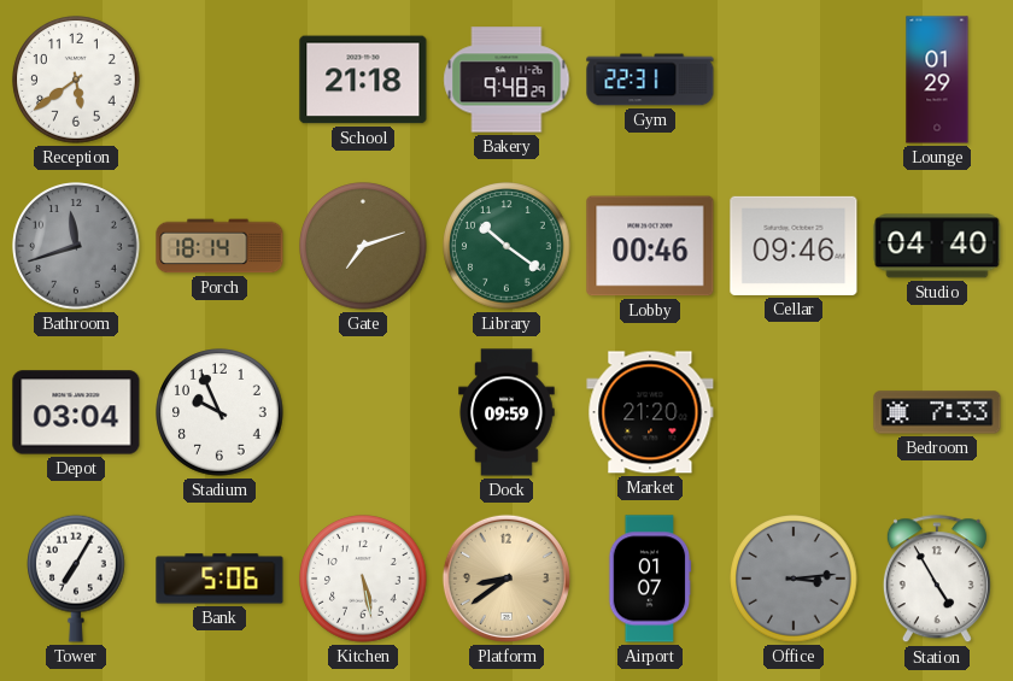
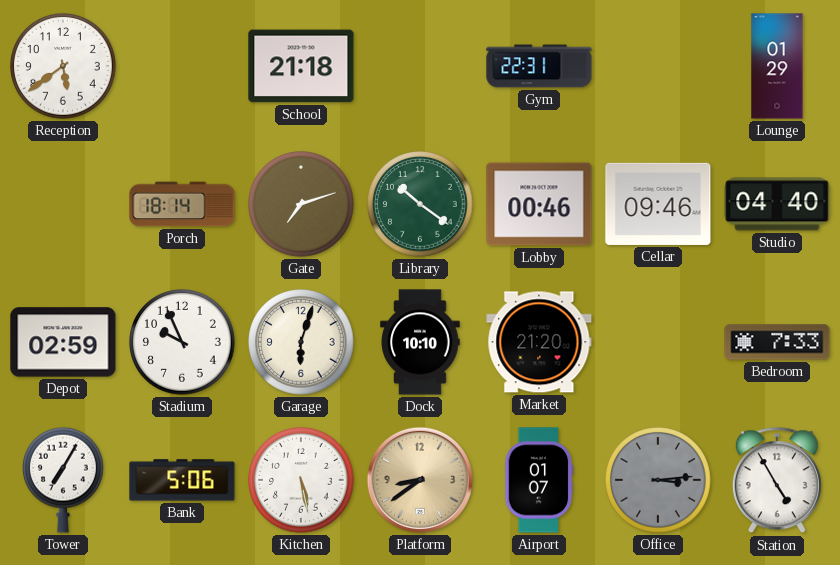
Bakery: 9:48 -> none (506, 80)
Bathroom: 11:42 -> none (76, 246)
Depot: 03:04 -> 02:59 (63, 342)
Garage: none -> 6:03 (301, 342)
Dock: 09:59 -> 10:10 (420, 342)
